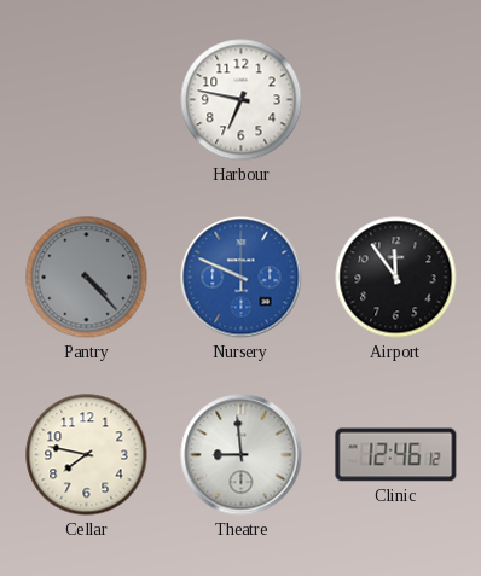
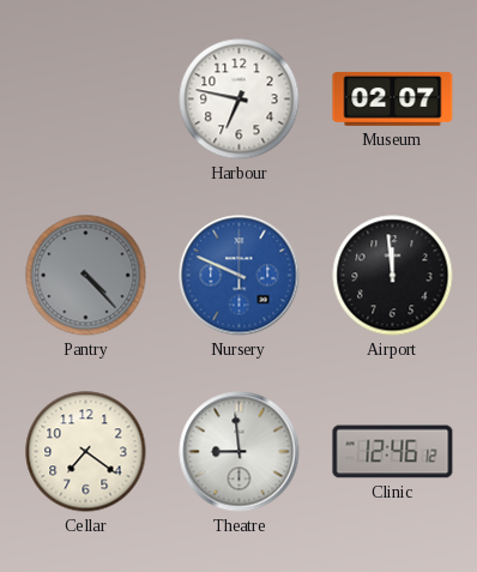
Museum: none -> 02:07 (393, 98)
Airport: 11:54 -> 11:59 (393, 276)
Cellar: 7:47 -> 7:21 (86, 452)
